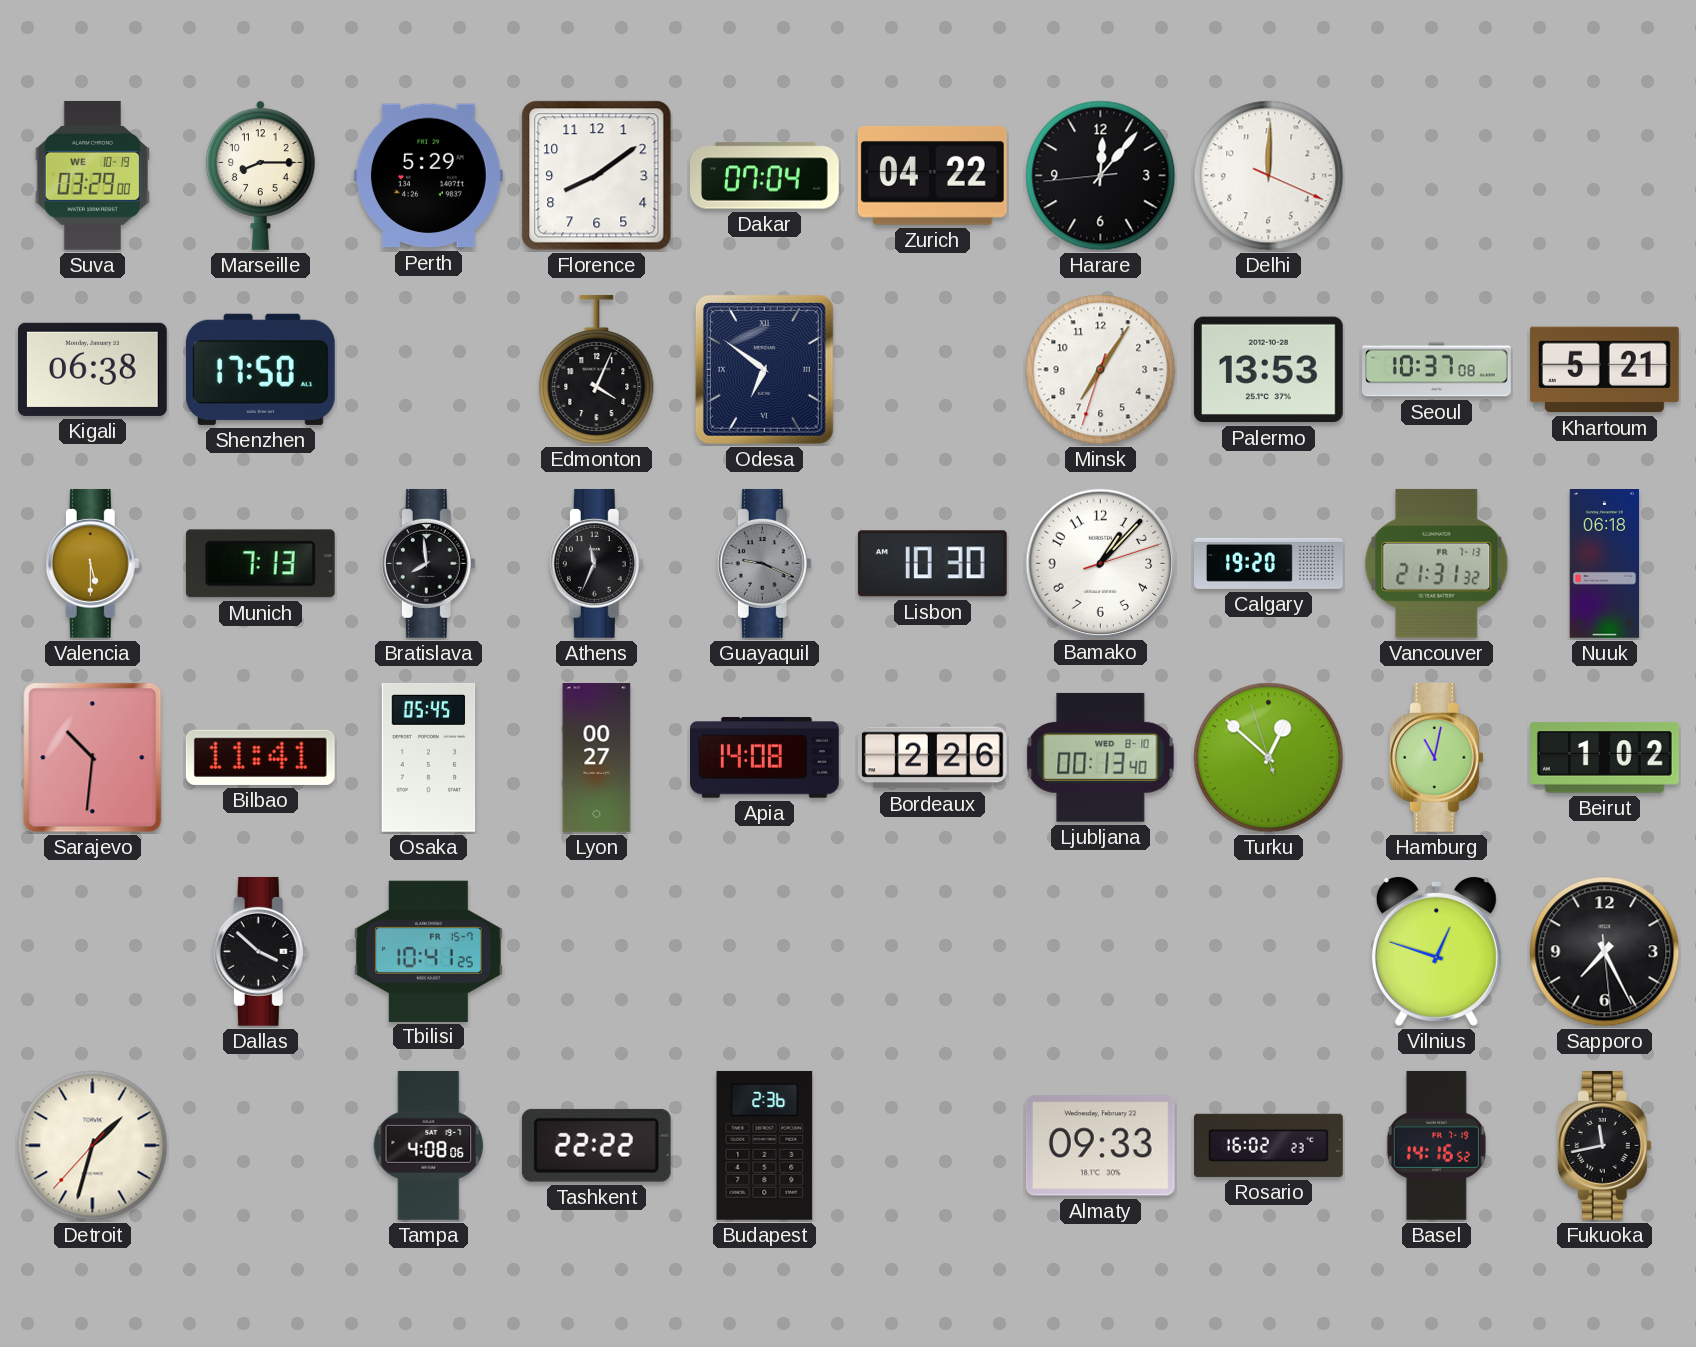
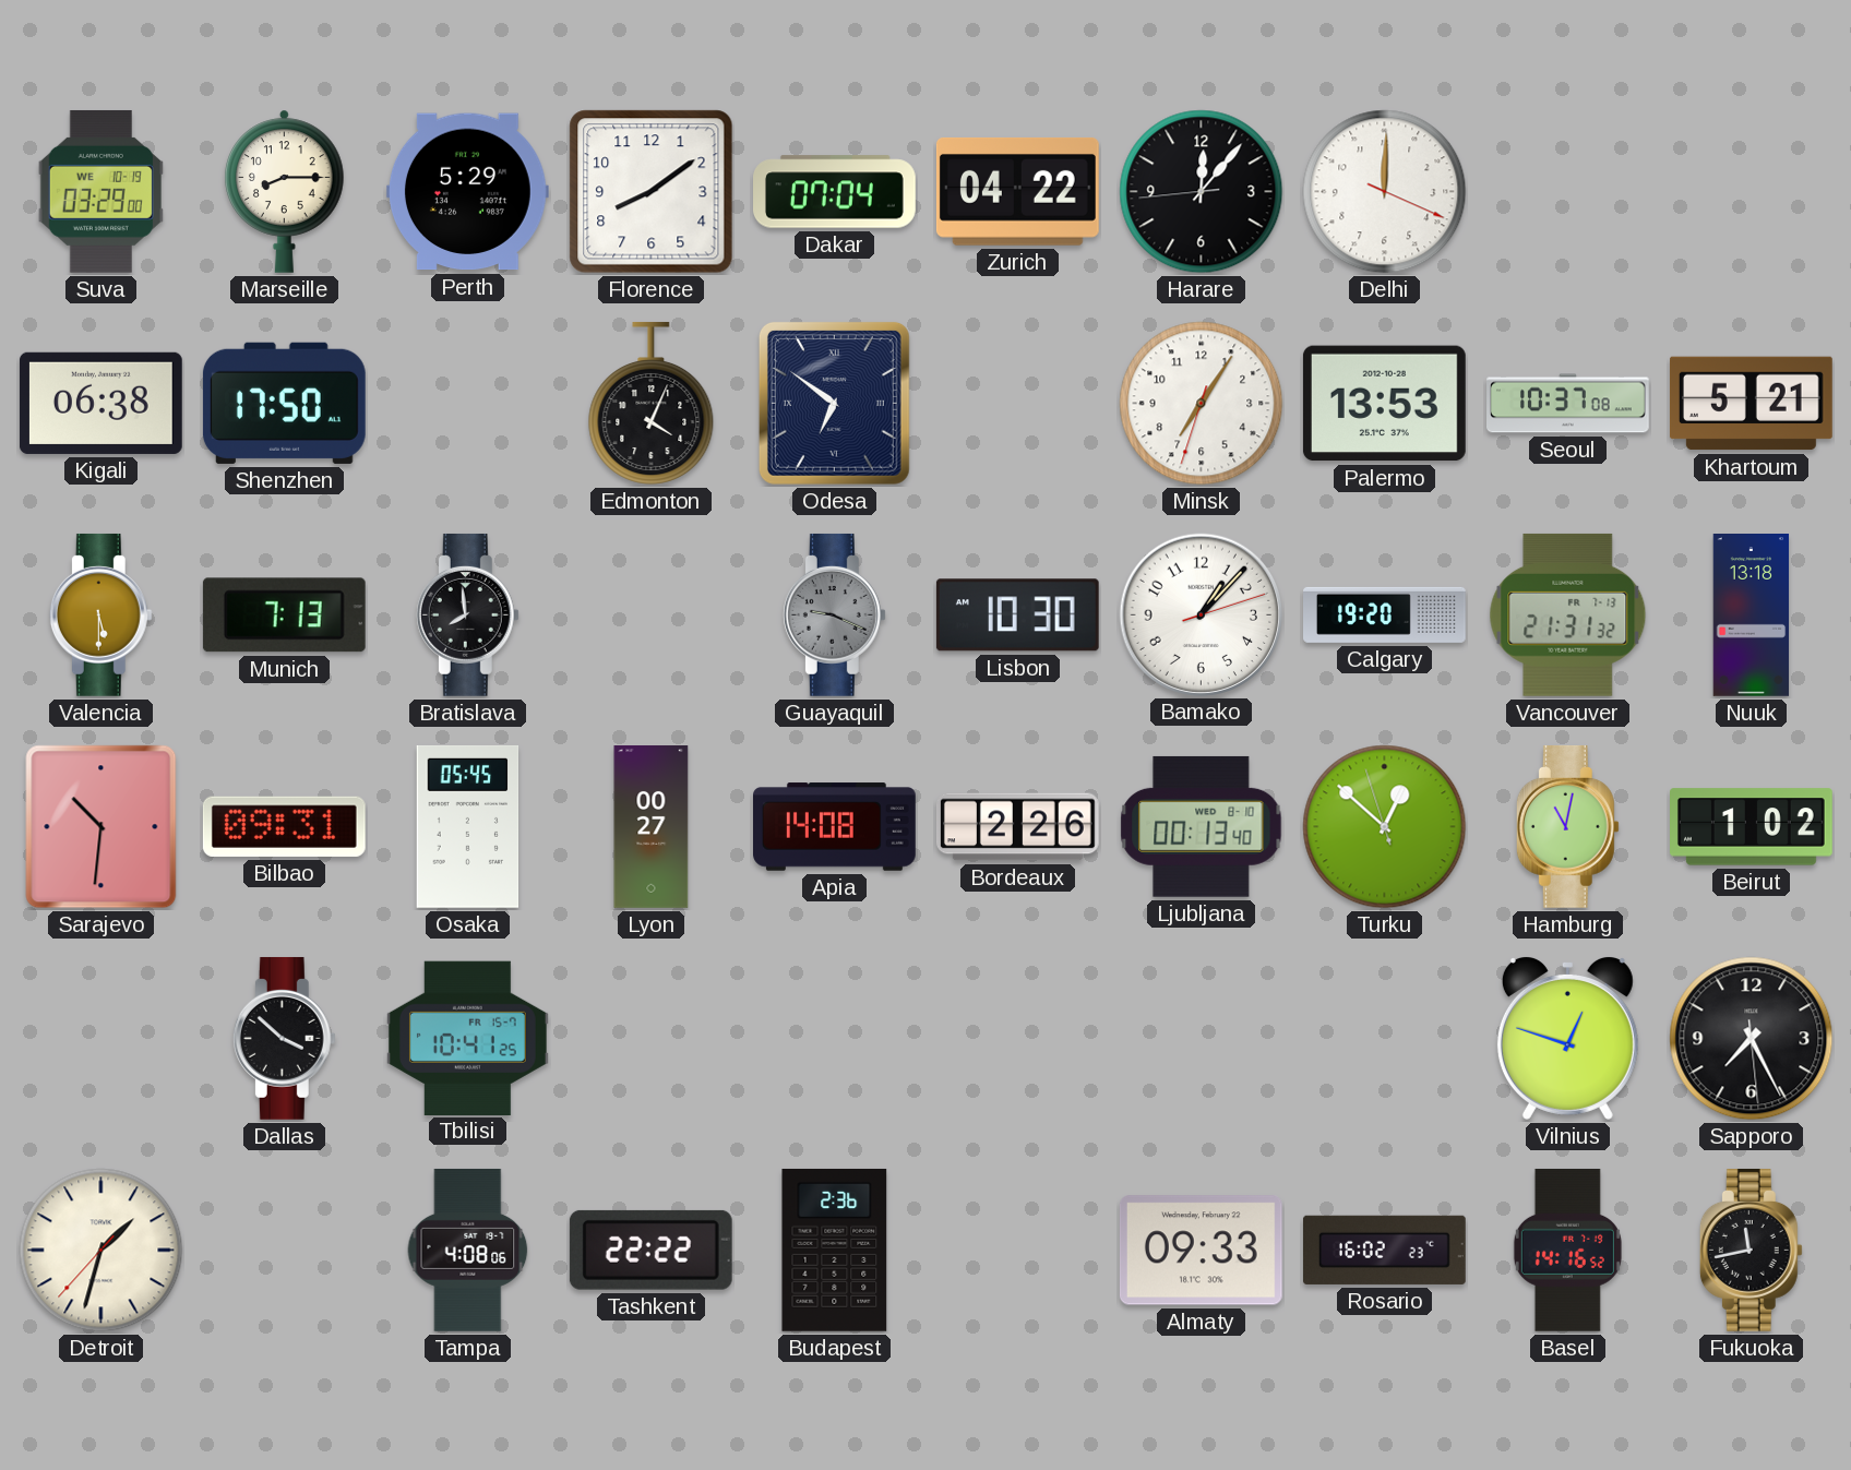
Athens: 11:34 -> none (596, 563)
Nuuk: 06:18 -> 13:18 (1752, 616)
Bilbao: 11:41 -> 09:31 (284, 826)
